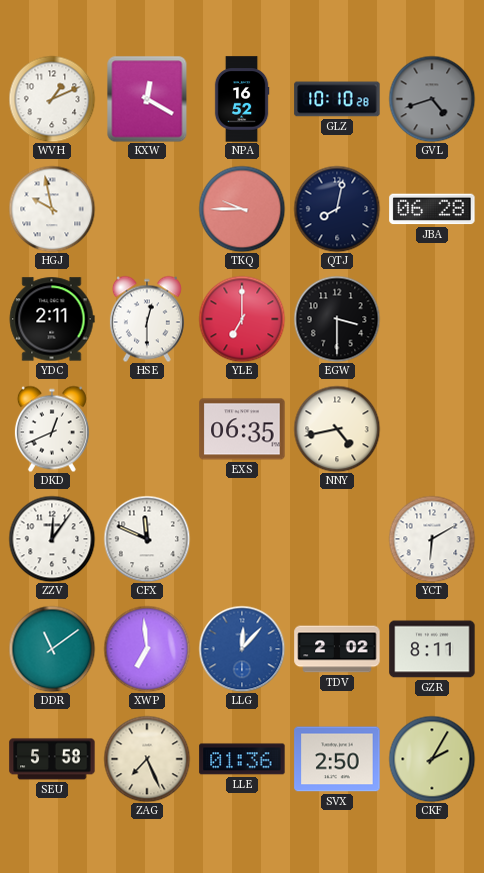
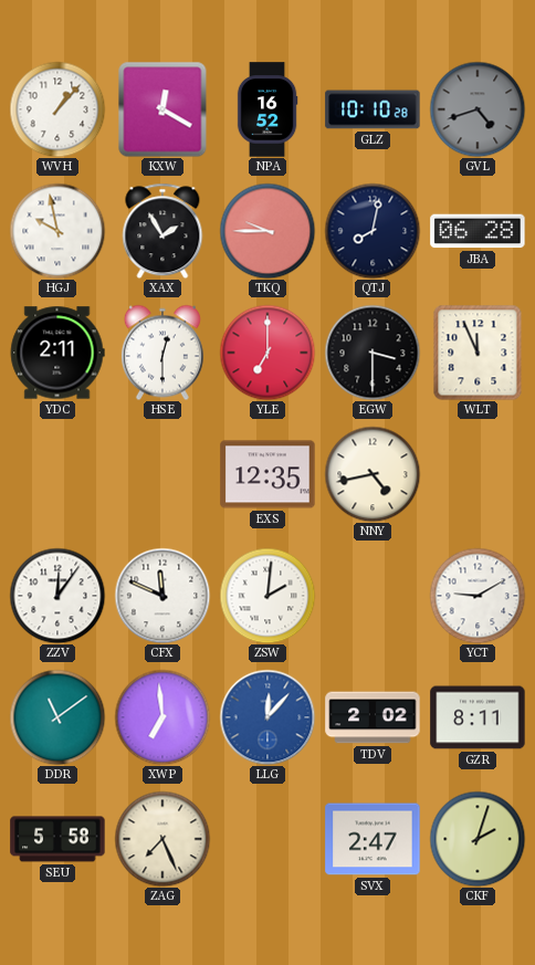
WVH: 1:11 -> 1:07 (57, 109)
XAX: none -> 1:55 (162, 231)
WLT: none -> 11:56 (478, 353)
DKD: 12:41 -> none (52, 429)
EXS: 06:35 -> 12:35 (267, 474)
ZSW: none -> 2:01 (267, 596)
YCT: 6:10 -> 9:10 (478, 596)
LLE: 01:36 -> none (242, 759)
SVX: 2:50 -> 2:47 (373, 839)
CKF: 2:05 -> 2:03 (478, 839)
